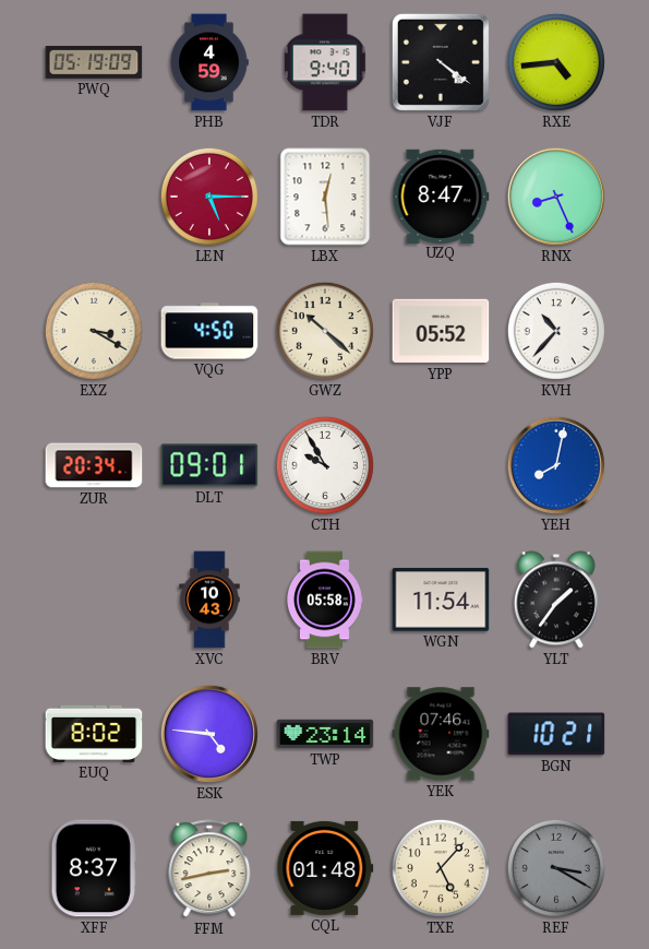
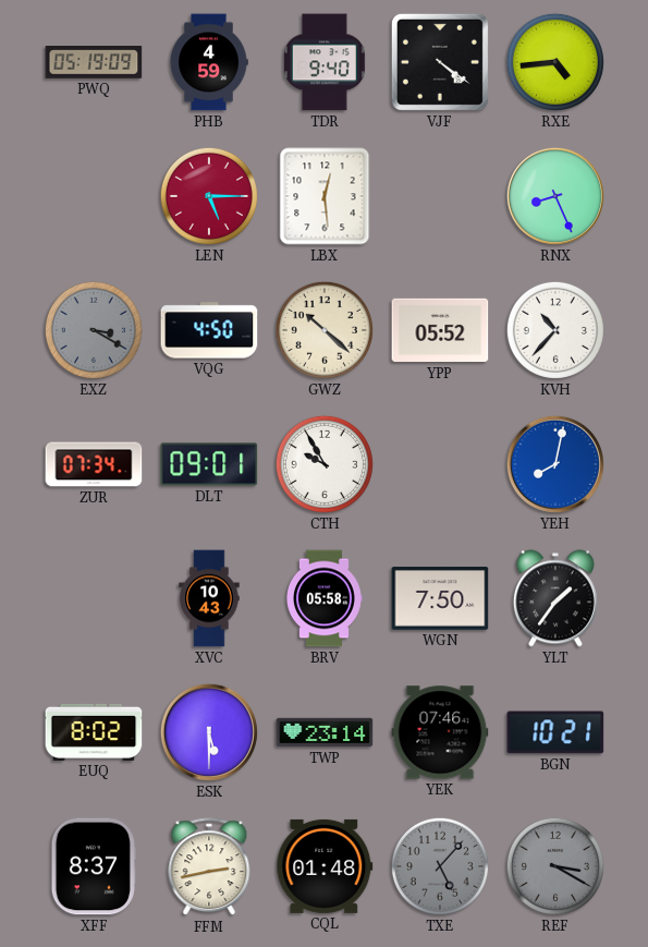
UZQ: 8:47 -> none (441, 195)
EXZ dial: cream -> grey (94, 330)
ZUR: 20:34 -> 07:34 (94, 464)
WGN: 11:54 -> 7:50 (440, 598)
ESK: 4:46 -> 5:30 (209, 732)
TXE dial: cream -> grey (440, 866)
